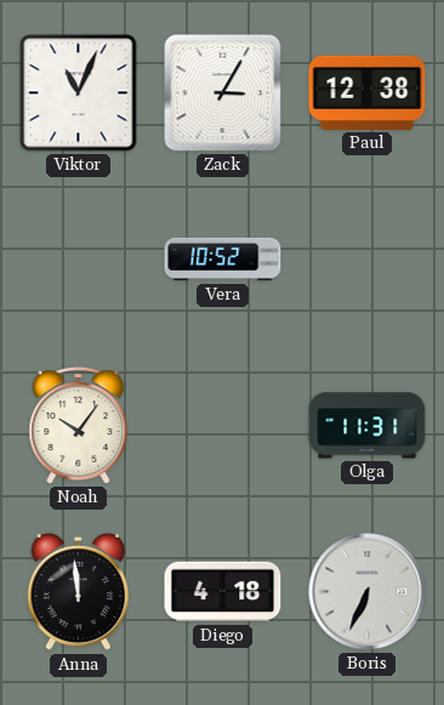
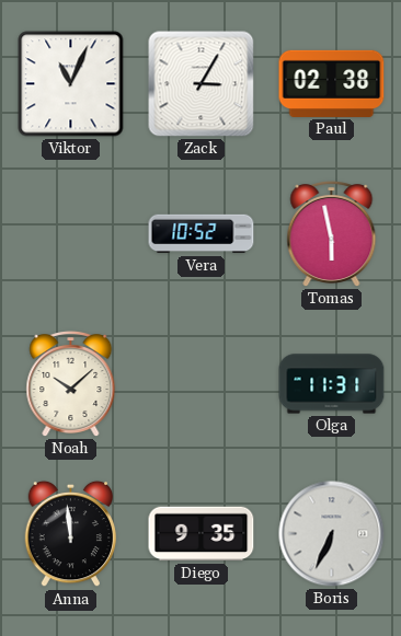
Paul: 12:38 -> 02:38 (332, 83)
Tomas: none -> 5:58 (332, 234)
Noah: 10:06 -> 10:08 (71, 384)
Diego: 4:18 -> 9:35 (202, 534)
